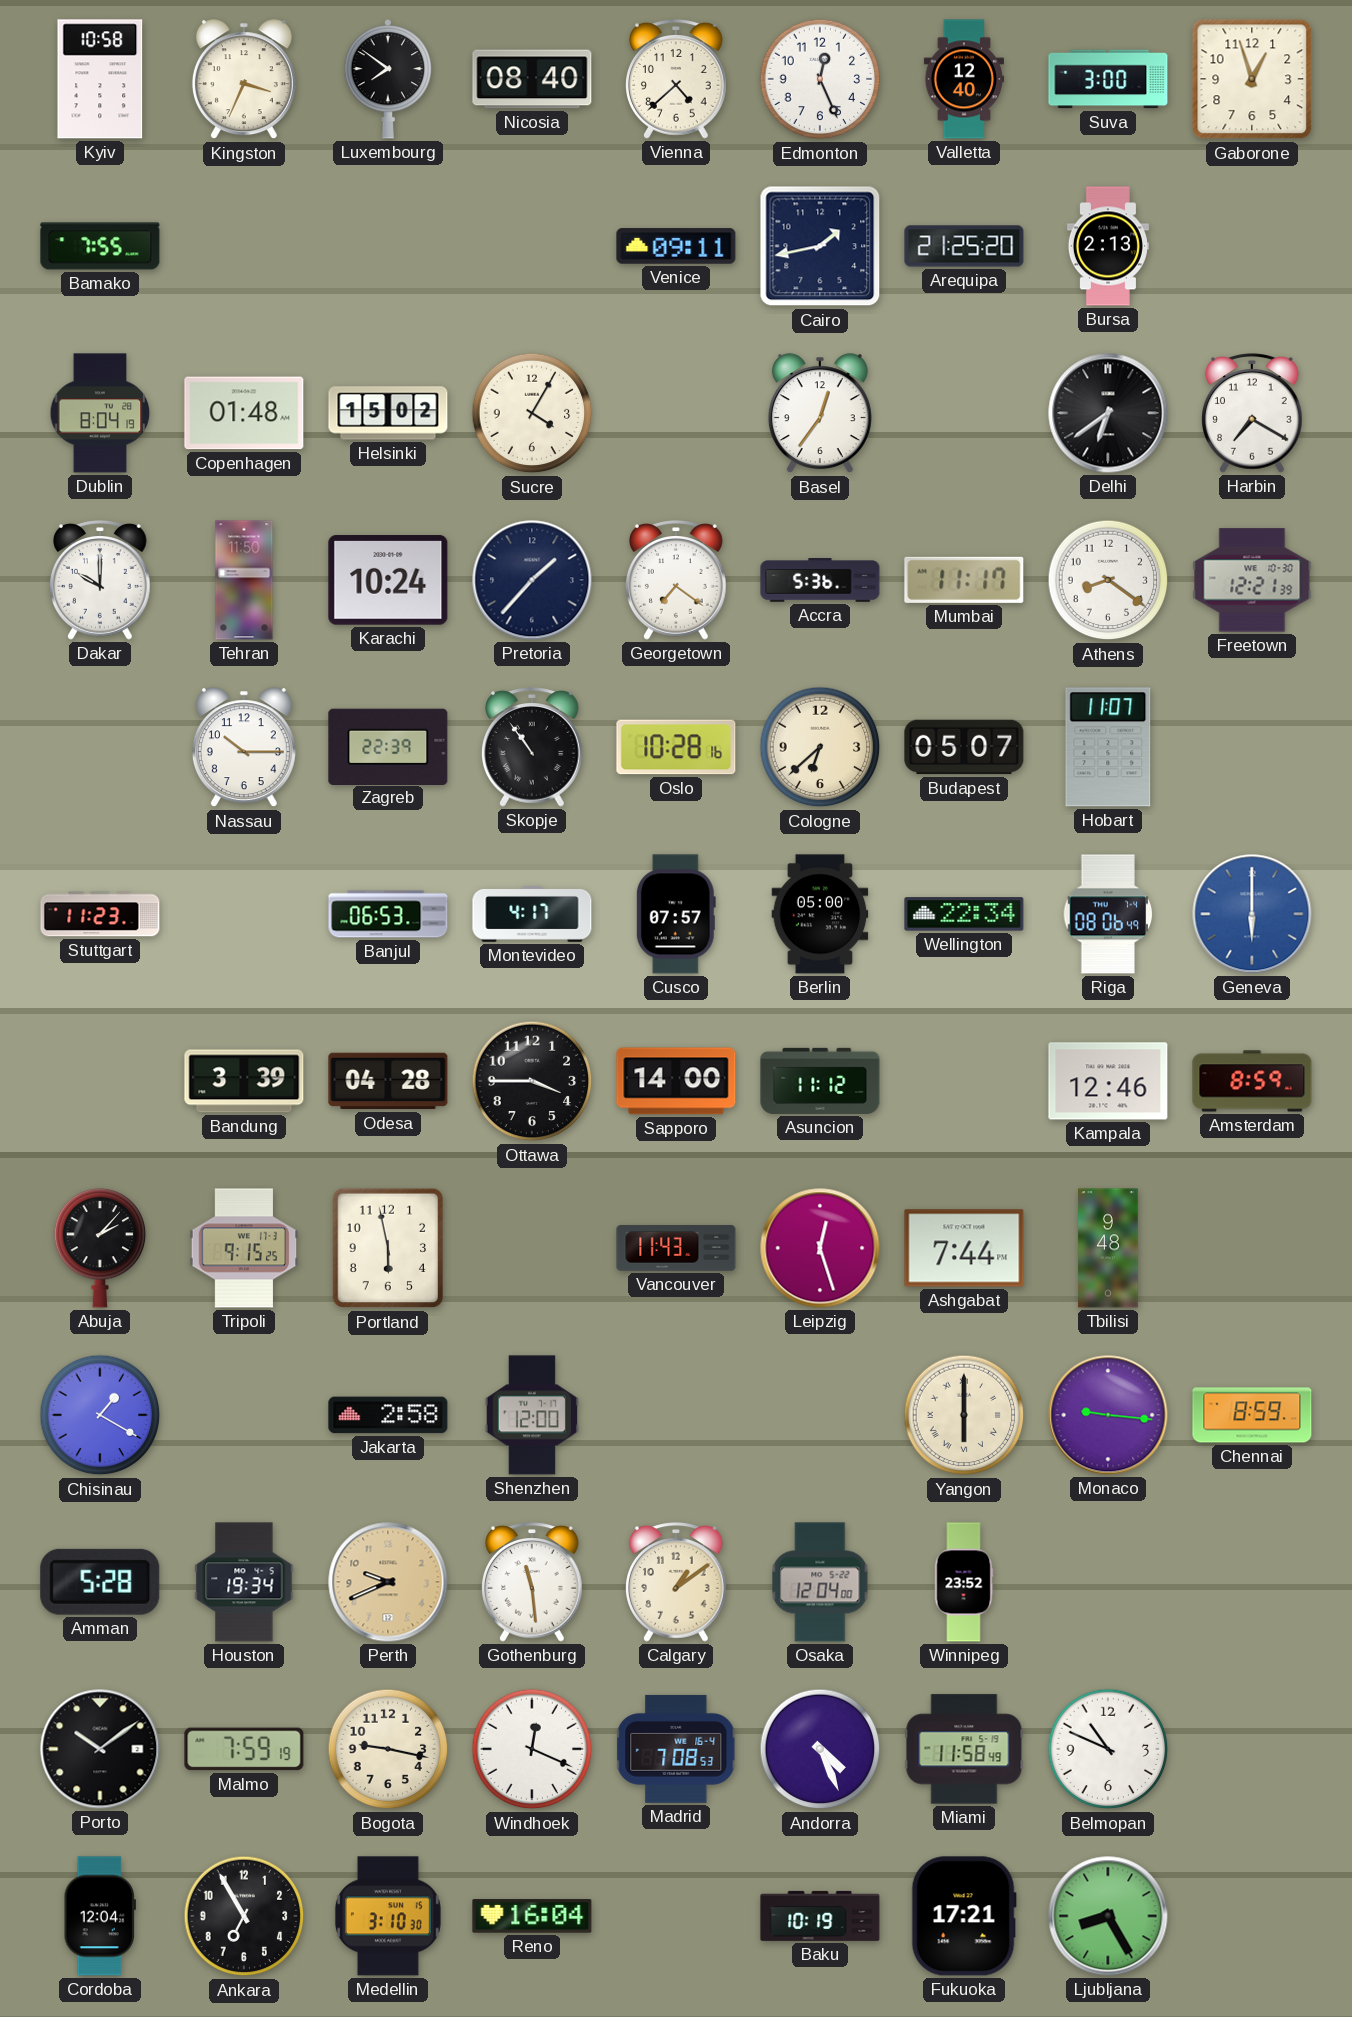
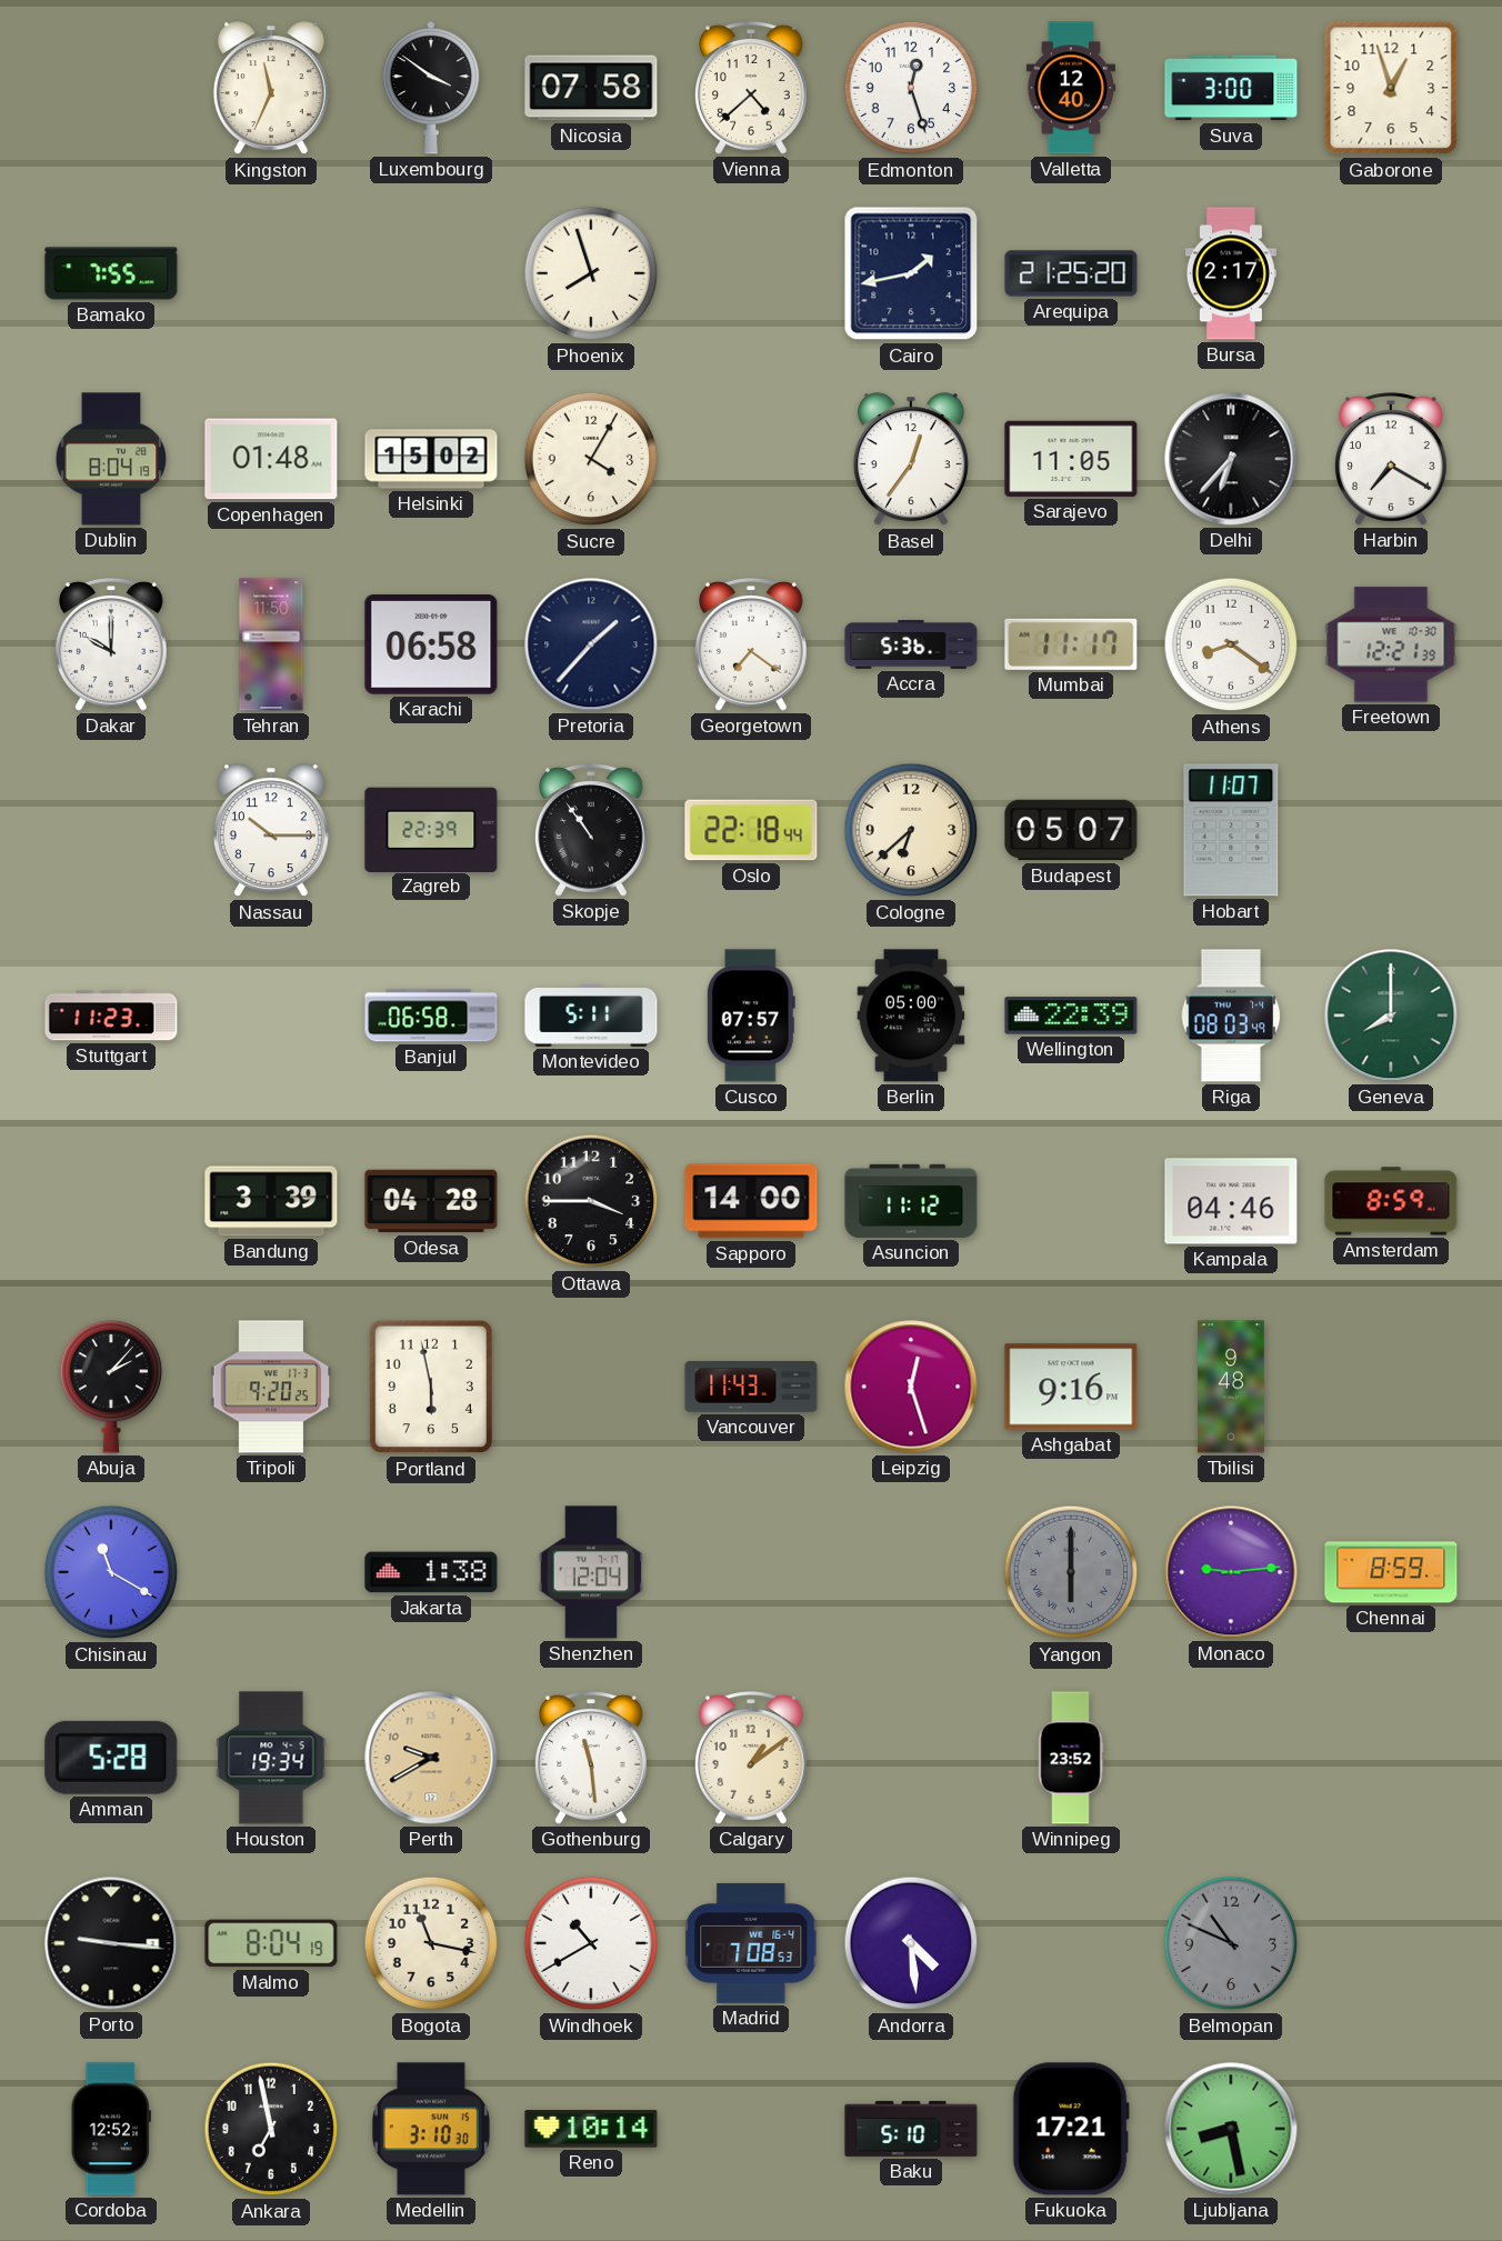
Kyiv: 10:58 -> none (100, 79)
Kingston: 3:34 -> 11:34 (271, 89)
Luxembourg: 7:51 -> 3:51 (431, 88)
Nicosia: 08:40 -> 07:58 (591, 88)
Edmonton: 12:26 -> 12:27 (911, 88)
Phoenix: none -> 7:57 (591, 273)
Venice: 09:11 -> none (676, 246)
Bursa: 2:13 -> 2:17 (1231, 273)
Sarajevo: none -> 11:05 (1071, 459)
Delhi: 6:39 -> 6:37 (1231, 459)
Karachi: 10:24 -> 06:58 (431, 644)
Oslo: 10:28 -> 22:18 (751, 830)
Banjul: 06:53 -> 06:58 (431, 1016)
Montevideo: 4:17 -> 5:11 (591, 1017)
Wellington: 22:34 -> 22:39 (1071, 1016)
Riga: 08:06 -> 08:03 (1231, 1016)
Geneva: 6:00 -> 8:00 (1391, 1016)
Geneva dial: blue -> green (1391, 1016)
Kampala: 12:46 -> 04:46 (1231, 1201)
Tripoli: 9:15 -> 9:20 (271, 1387)
Ashgabat: 7:44 -> 9:16 (1071, 1387)
Chisinau: 1:20 -> 11:20 (111, 1572)
Jakarta: 2:58 -> 1:38 (431, 1572)
Shenzhen: 12:00 -> 12:04 (591, 1572)
Yangon dial: cream -> grey (1071, 1572)
Monaco: 9:16 -> 9:14 (1231, 1572)
Perth: 9:41 -> 9:40 (431, 1758)
Osaka: 12:04 -> none (820, 1582)
Porto: 10:09 -> 9:16 (111, 1943)
Malmo: 7:59 -> 8:04 (271, 1943)
Bogota: 9:17 -> 11:17 (431, 1943)
Windhoek: 12:19 -> 10:40 (591, 1943)
Andorra: 4:26 -> 4:29 (911, 1943)
Miami: 11:58 -> none (964, 1749)
Belmopan dial: white -> grey (1231, 1943)
Cordoba: 12:04 -> 12:52 (111, 2129)
Ankara: 6:55 -> 6:58 (271, 2129)
Reno: 16:04 -> 10:14 (591, 2129)
Baku: 10:19 -> 5:10 (911, 2129)
Ljubljana: 8:25 -> 8:28 (1231, 2129)
